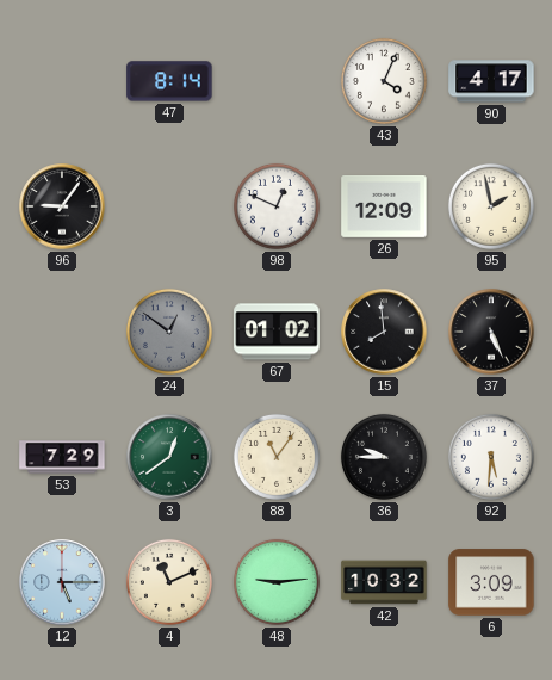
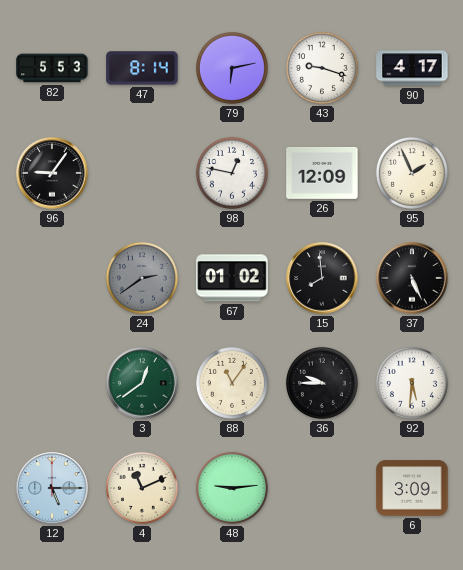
82: none -> 5:53 (52, 68)
79: none -> 6:13 (232, 68)
43: 4:04 -> 9:18 (322, 68)
98: 12:49 -> 12:47 (232, 173)
95: 1:58 -> 1:56 (412, 173)
24: 12:51 -> 2:39 (142, 278)
53: 7:29 -> none (62, 457)
42: 10:32 -> none (384, 582)
